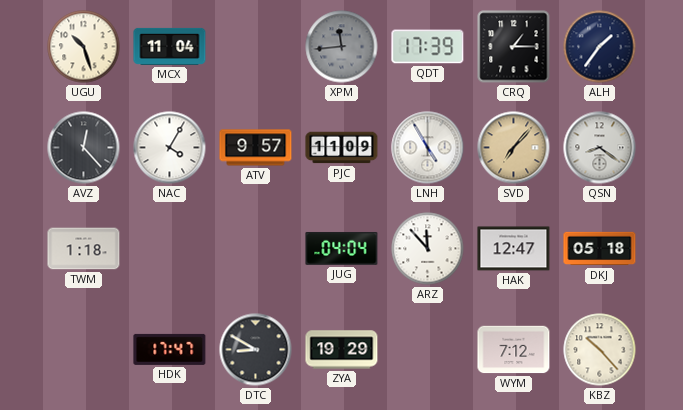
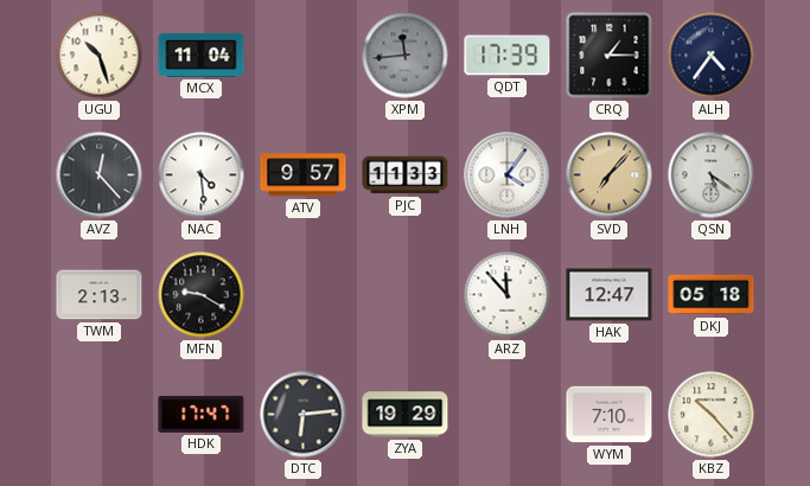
ALH: 1:36 -> 4:36 (712, 56)
NAC: 4:05 -> 4:29 (202, 175)
PJC: 11:09 -> 11:33 (406, 175)
LNH: 4:55 -> 4:06 (508, 175)
QSN: 8:21 -> 5:21 (712, 175)
TWM: 1:18 -> 2:13 (100, 295)
MFN: none -> 9:20 (202, 295)
JUG: 04:04 -> none (342, 249)
DTC: 8:50 -> 6:14 (304, 415)
WYM: 7:12 -> 7:10 (610, 415)
